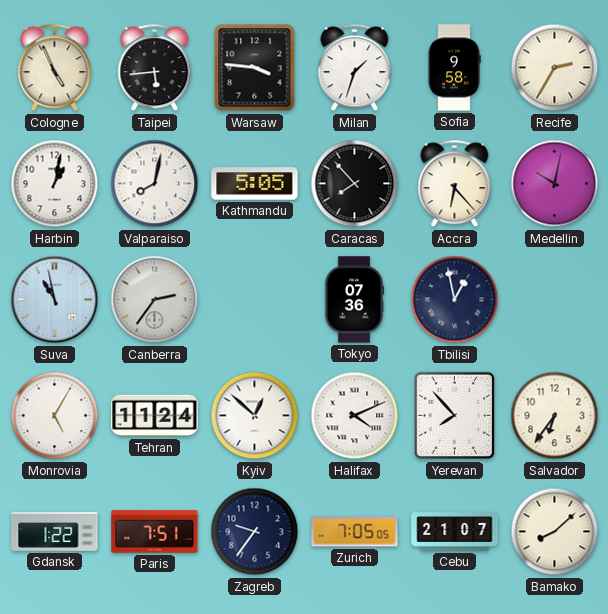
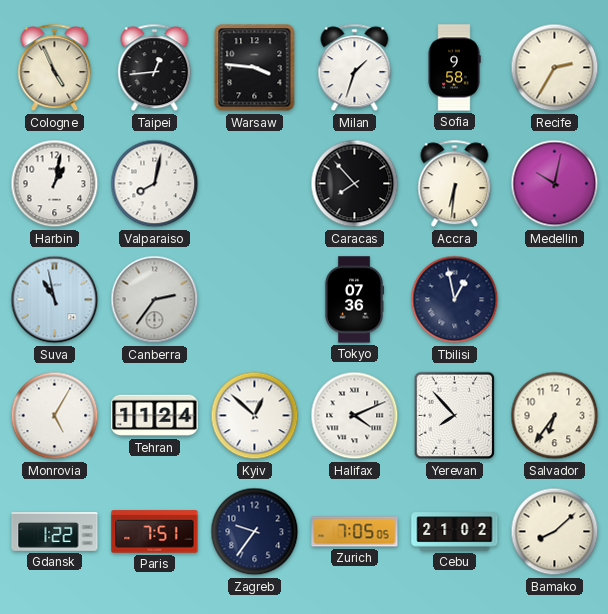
Taipei: 5:44 -> 12:44 (155, 68)
Kathmandu: 5:05 -> none (255, 184)
Accra: 6:23 -> 6:31 (455, 184)
Cebu: 21:07 -> 21:02 (455, 532)
